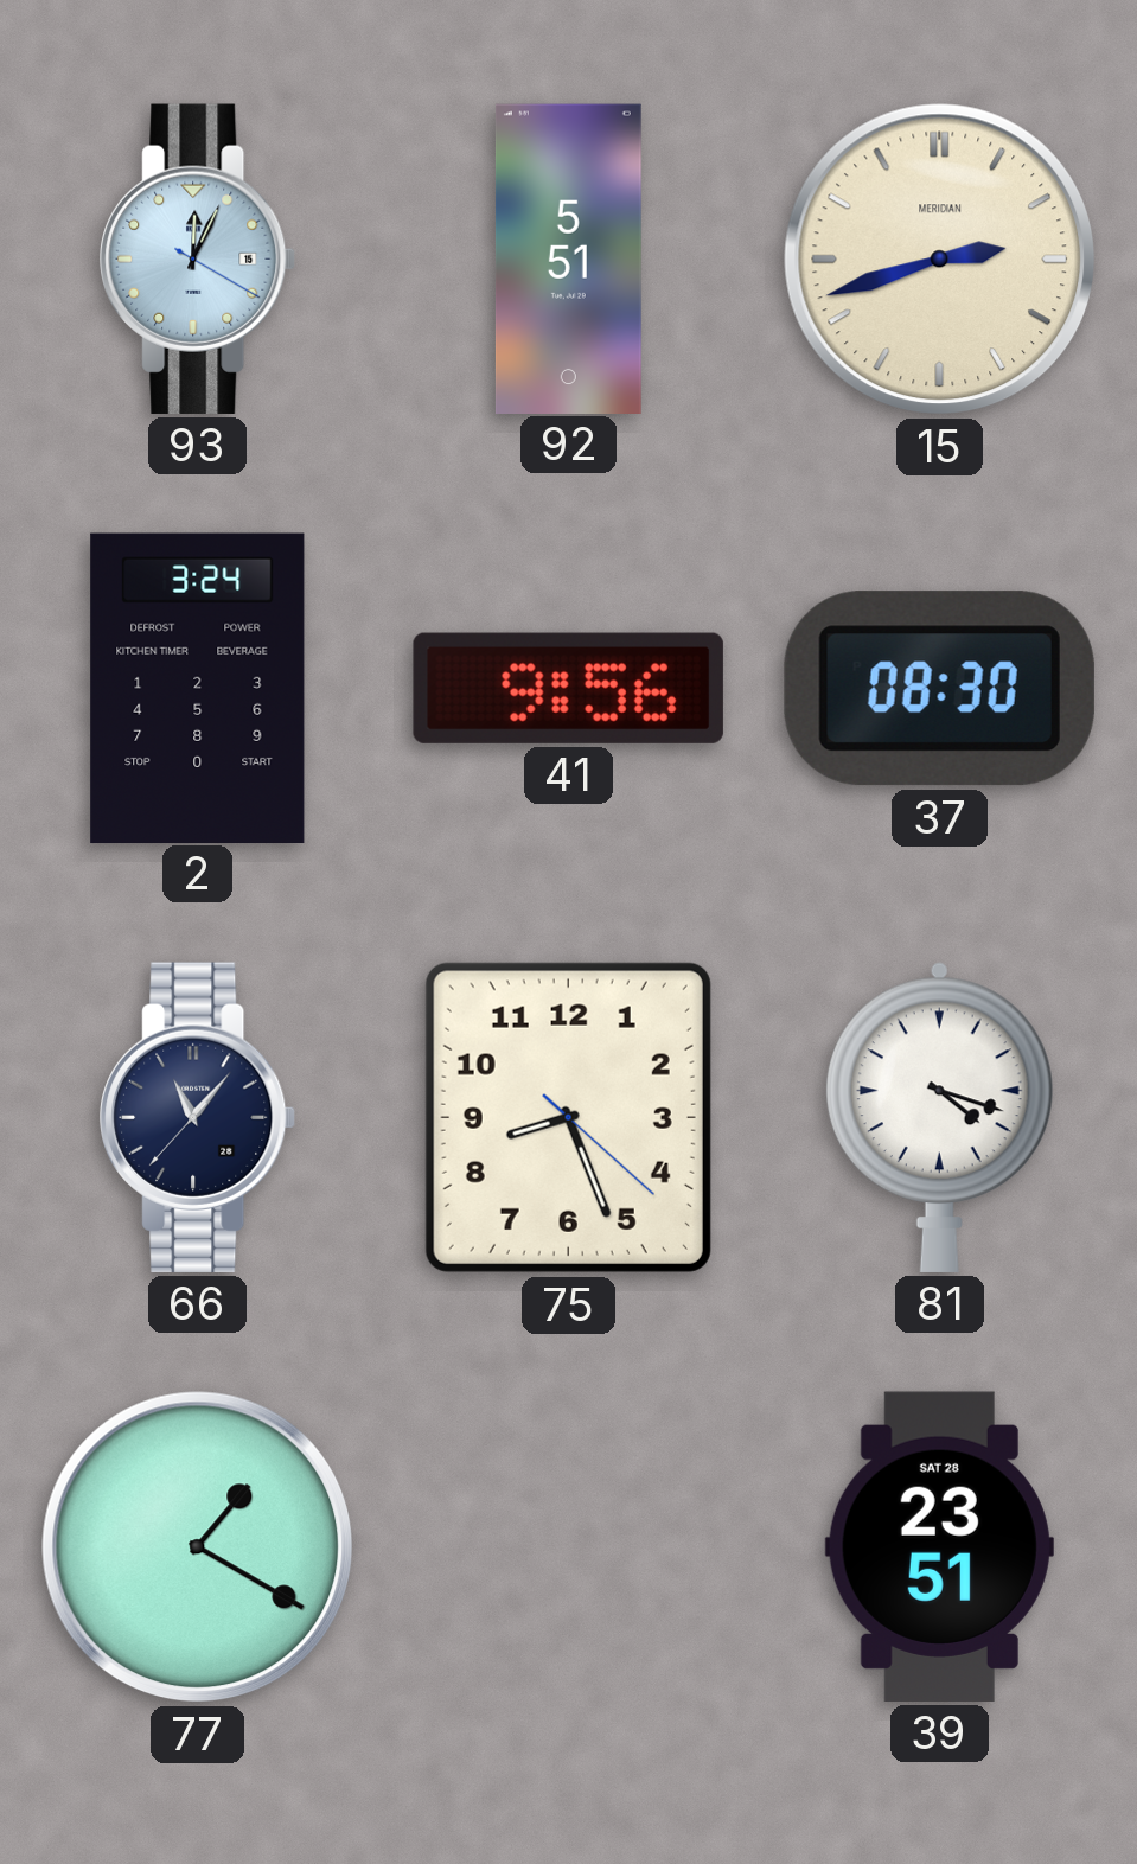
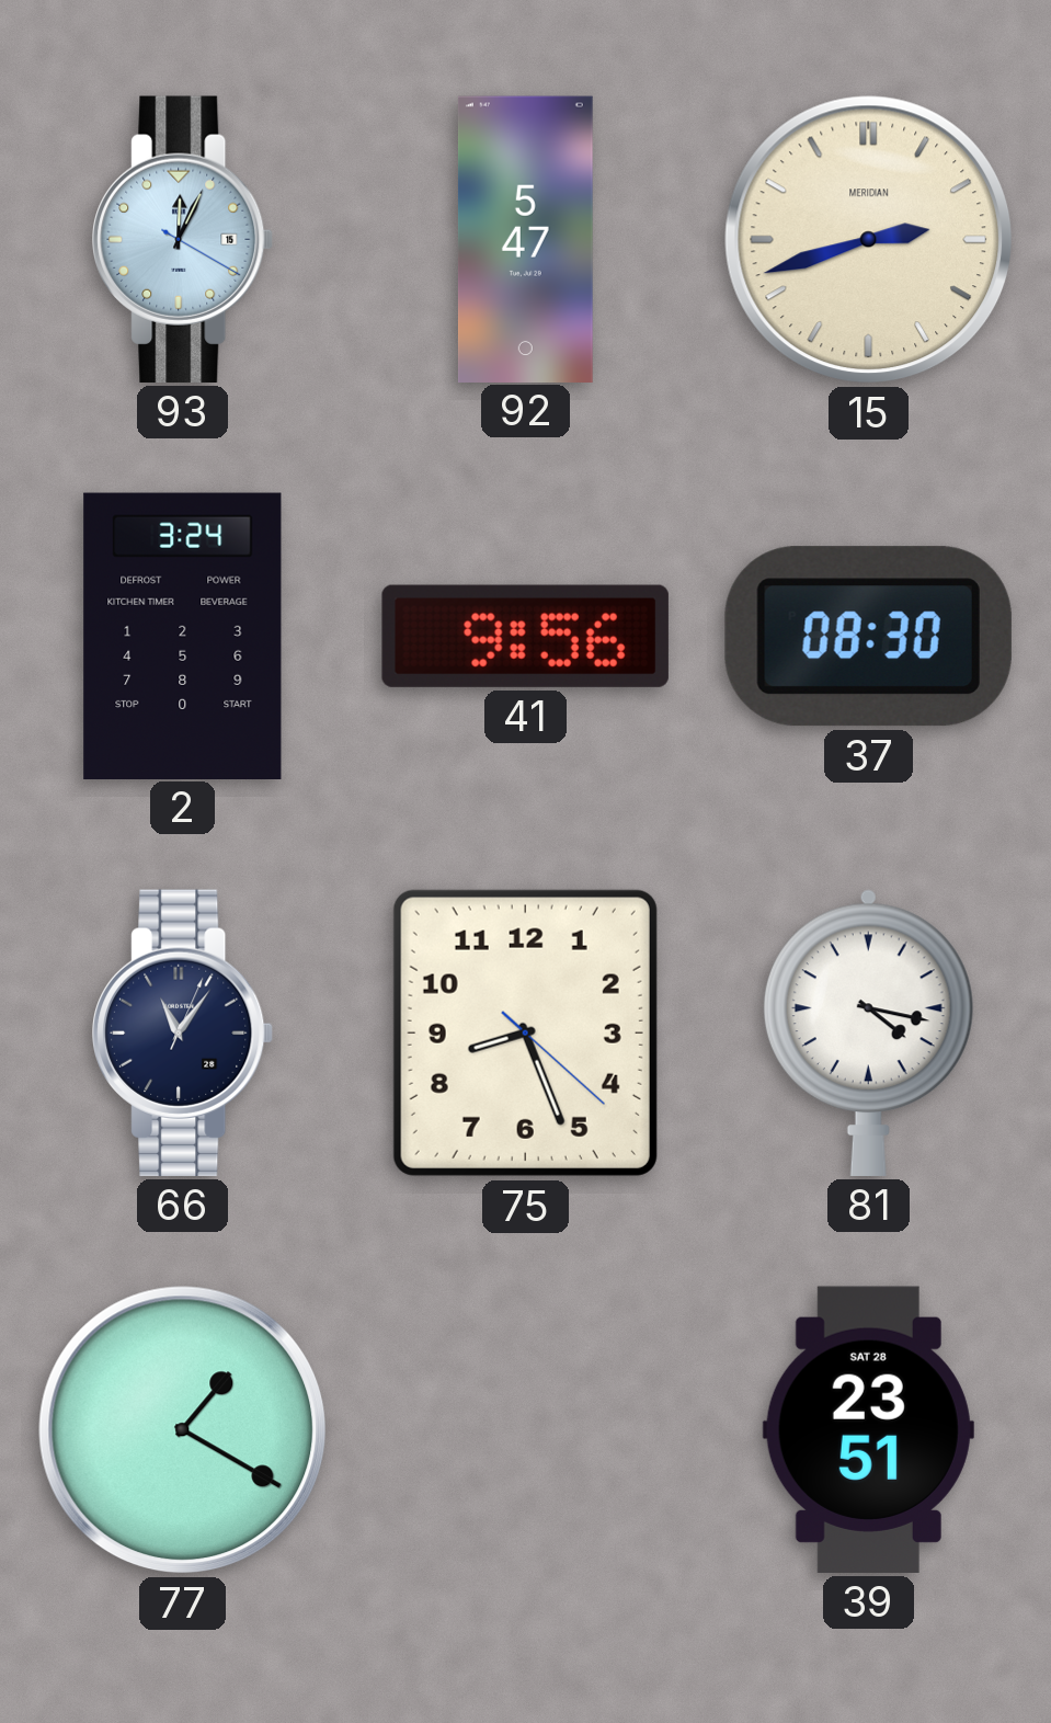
92: 5:51 -> 5:47 (525, 239)
66: 11:06:37 -> 11:06:04 (183, 1032)
81: 4:18 -> 4:17 (868, 1032)
